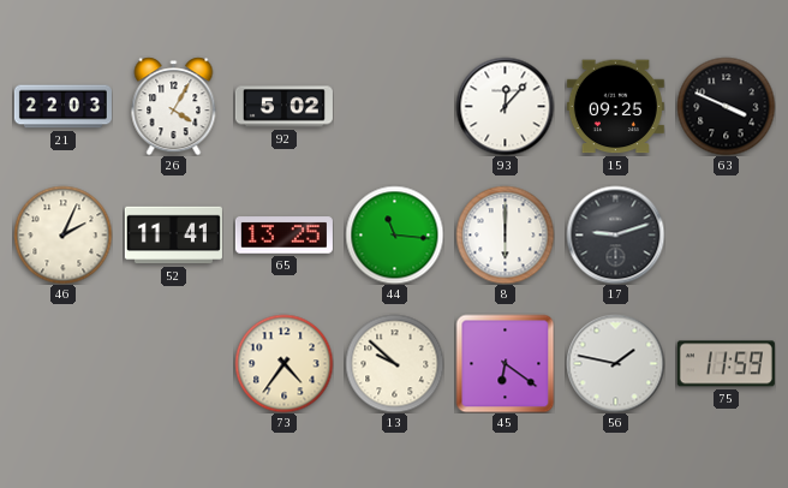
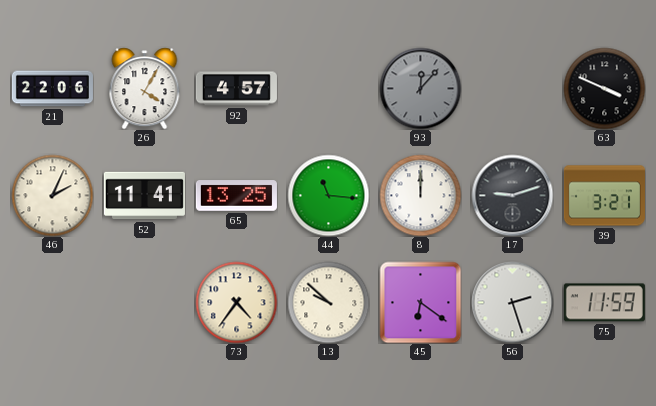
21: 22:03 -> 22:06 (52, 89)
92: 5:02 -> 4:57 (236, 89)
93 dial: white -> grey (420, 88)
15: 09:25 -> none (615, 107)
8: 6:00 -> 12:00 (420, 195)
39: none -> 3:21 (604, 196)
56: 1:47 -> 2:27 (512, 302)
